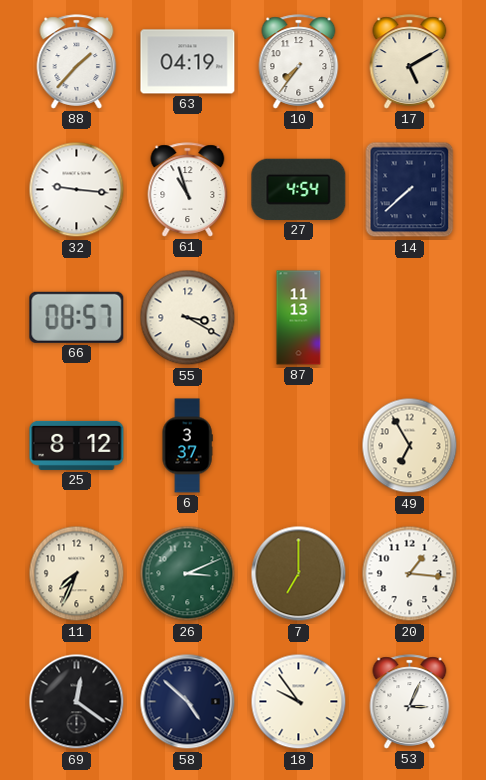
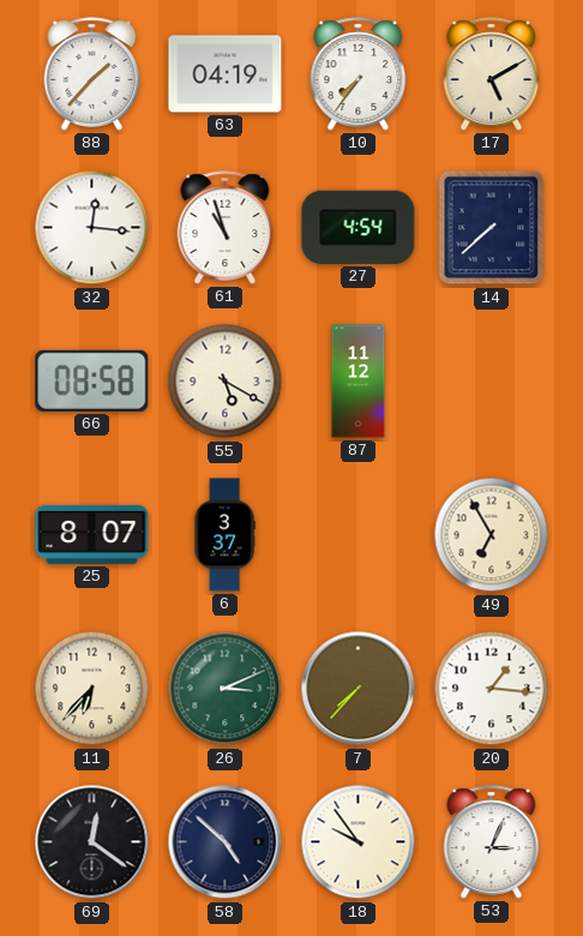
32: 9:16 -> 12:16 (92, 228)
66: 08:57 -> 08:58 (92, 380)
55: 3:20 -> 5:20 (226, 382)
87: 11:13 -> 11:12 (359, 382)
25: 8:12 -> 8:07 (92, 534)
11: 7:34 -> 6:37 (92, 689)
7: 7:00 -> 7:37 (359, 689)
